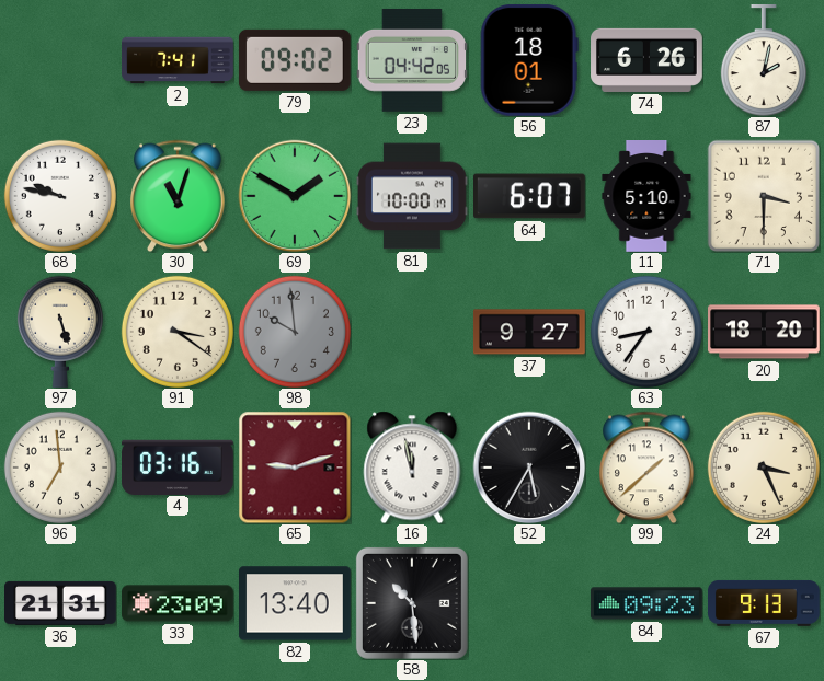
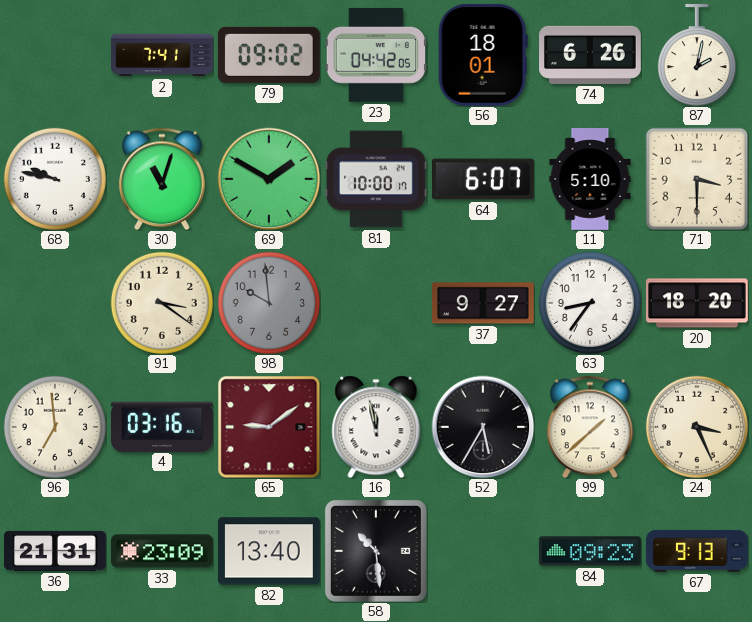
97: 5:27 -> none (60, 332)
65: 9:12 -> 9:09 (269, 427)
